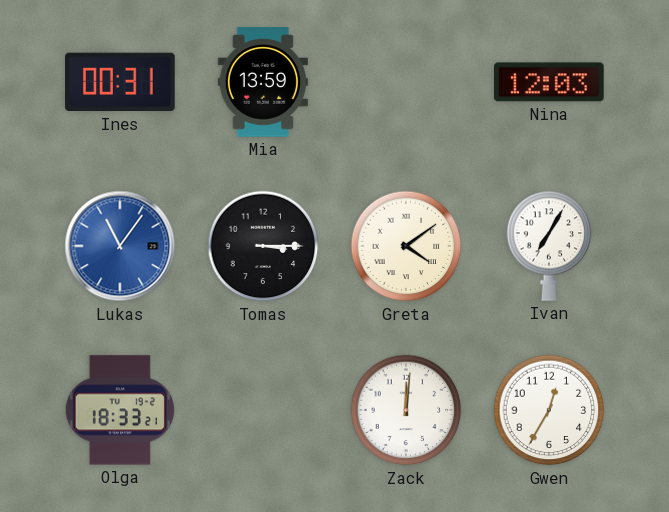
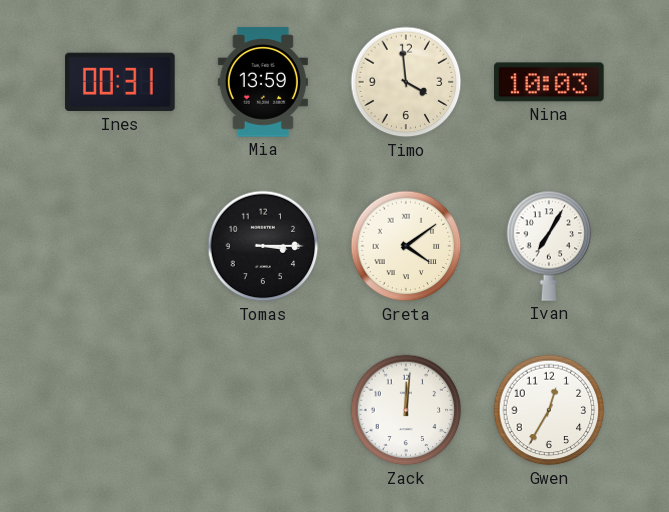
Timo: none -> 3:59 (406, 82)
Nina: 12:03 -> 10:03 (550, 82)
Lukas: 11:06 -> none (120, 246)
Olga: 18:33 -> none (120, 410)
